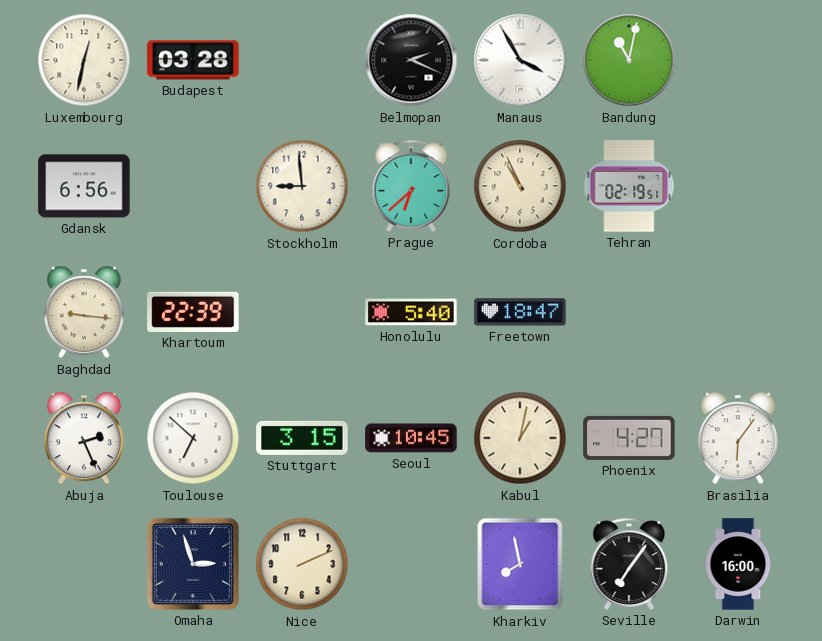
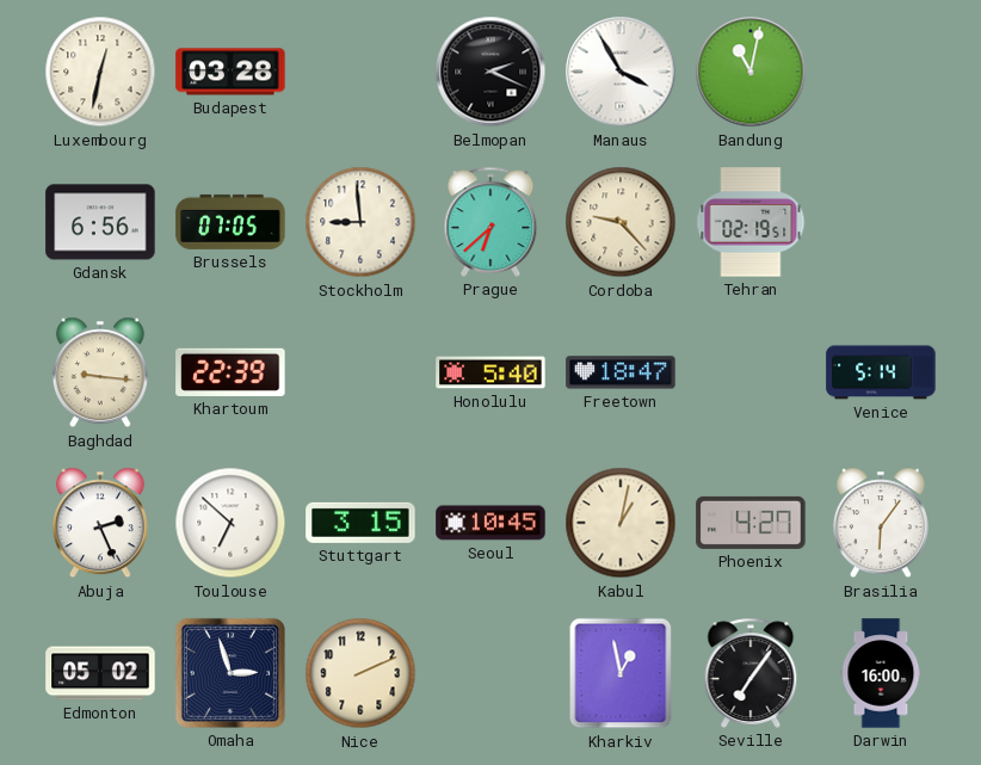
Brussels: none -> 07:05 (230, 222)
Cordoba: 10:56 -> 9:23 (621, 222)
Venice: none -> 5:14 (881, 372)
Edmonton: none -> 05:02 (100, 673)
Kharkiv: 7:58 -> 12:58 (621, 673)
